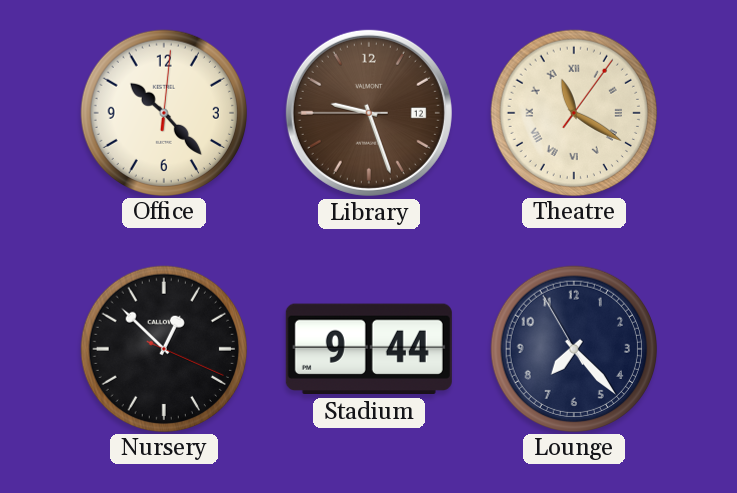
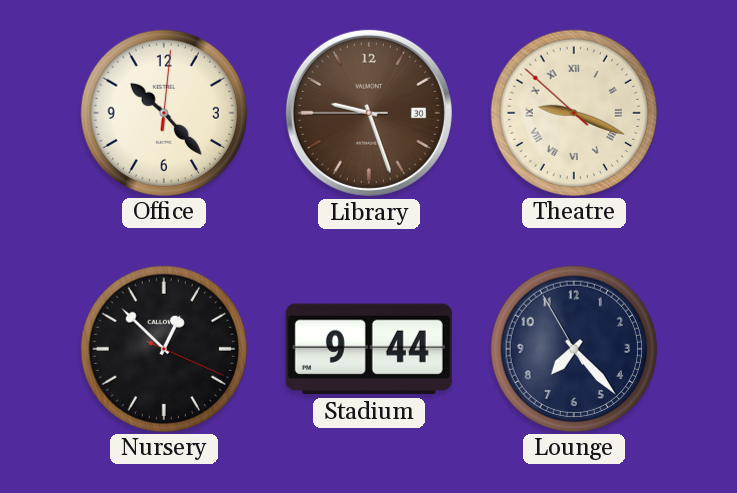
Library date: 12 -> 30 (369, 113)
Theatre: 11:20 -> 9:18 (573, 112)
